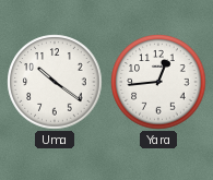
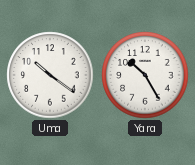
Yara: 12:44 -> 10:25 (145, 75)
